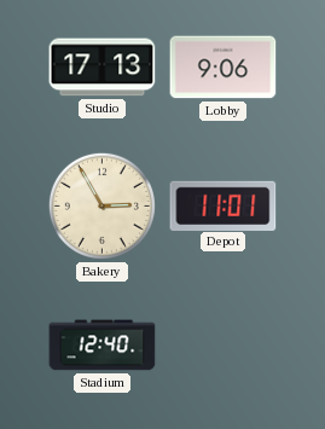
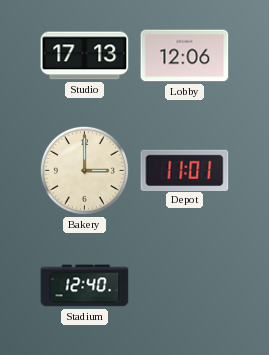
Lobby: 9:06 -> 12:06 (185, 56)
Bakery: 2:55 -> 3:00 (84, 170)
